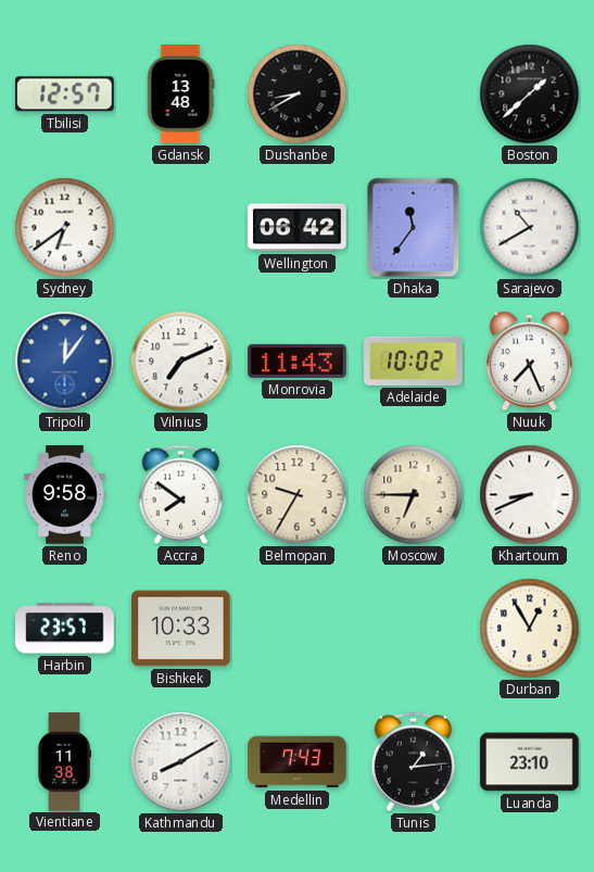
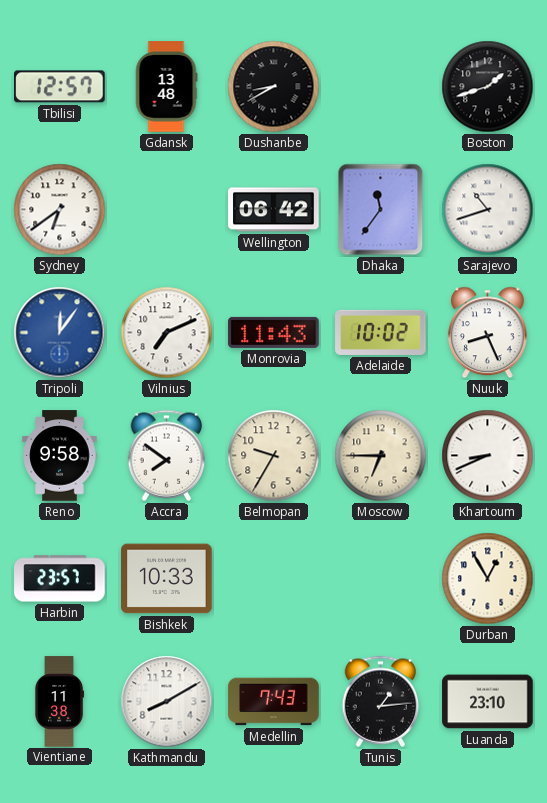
Boston: 1:38 -> 1:42 (488, 87)
Sarajevo: 10:40 -> 10:42 (488, 210)
Nuuk: 7:26 -> 8:26 (487, 333)
